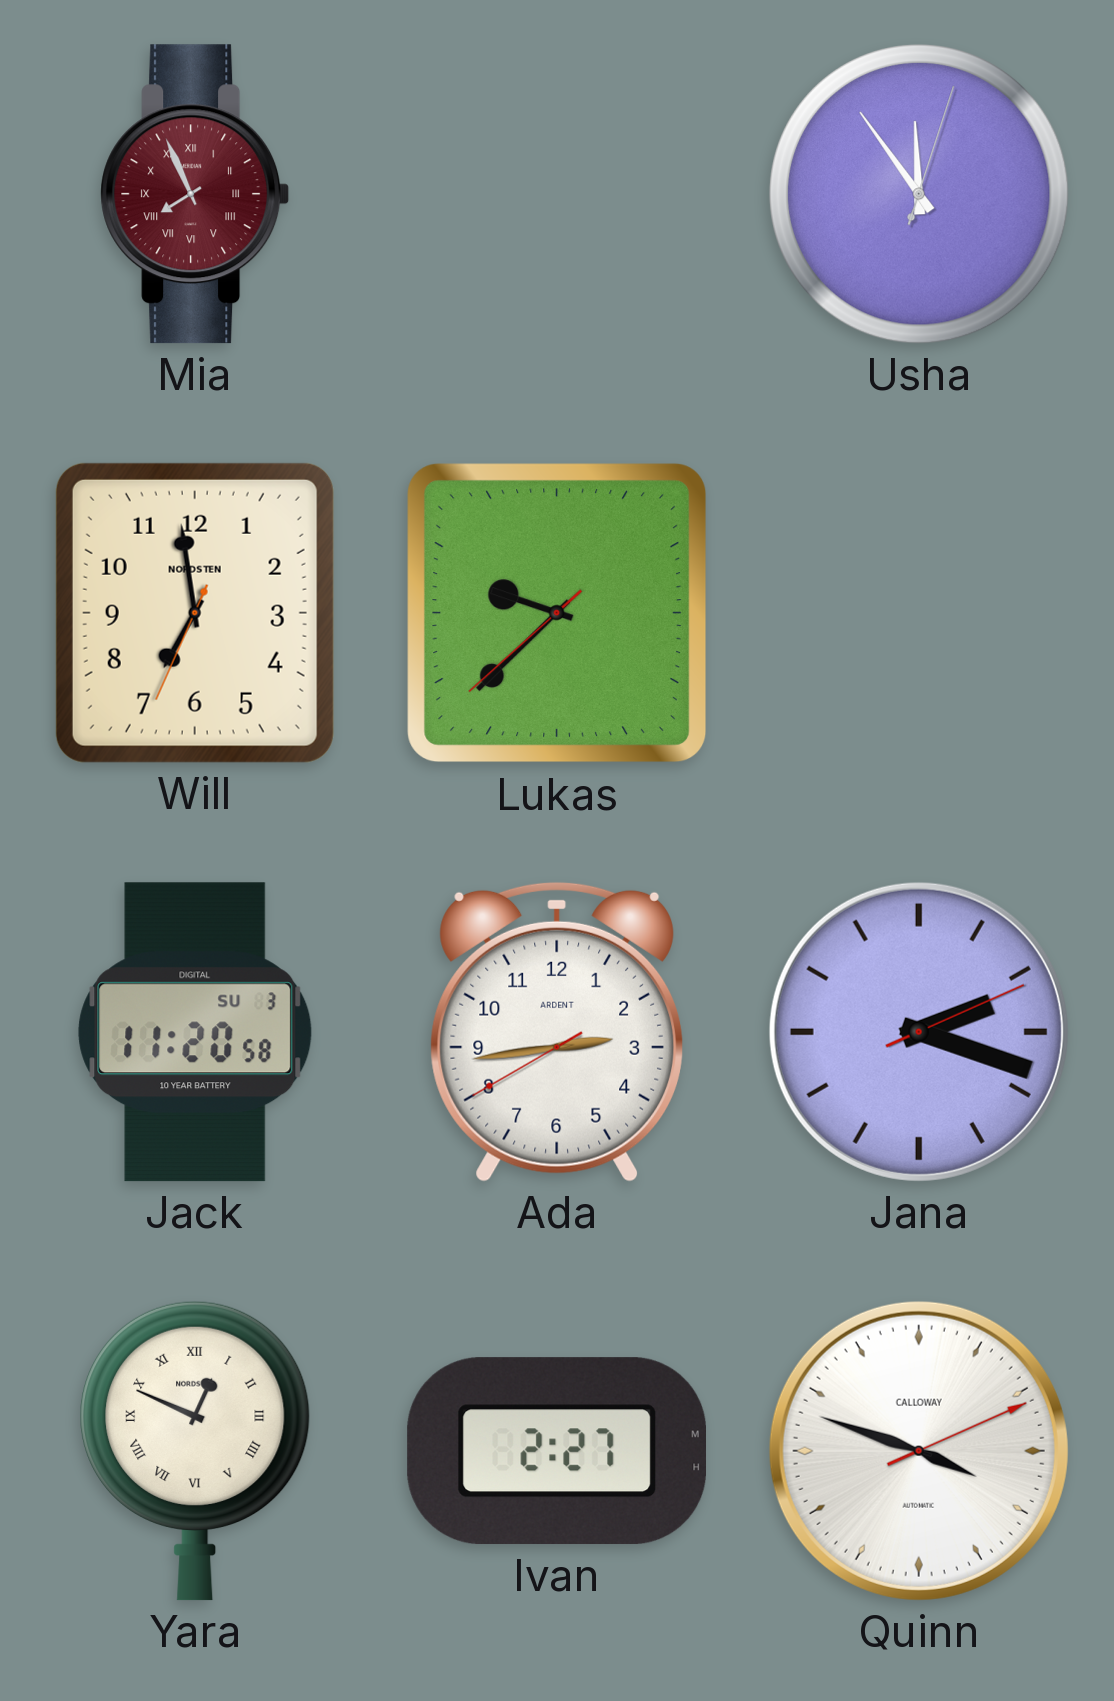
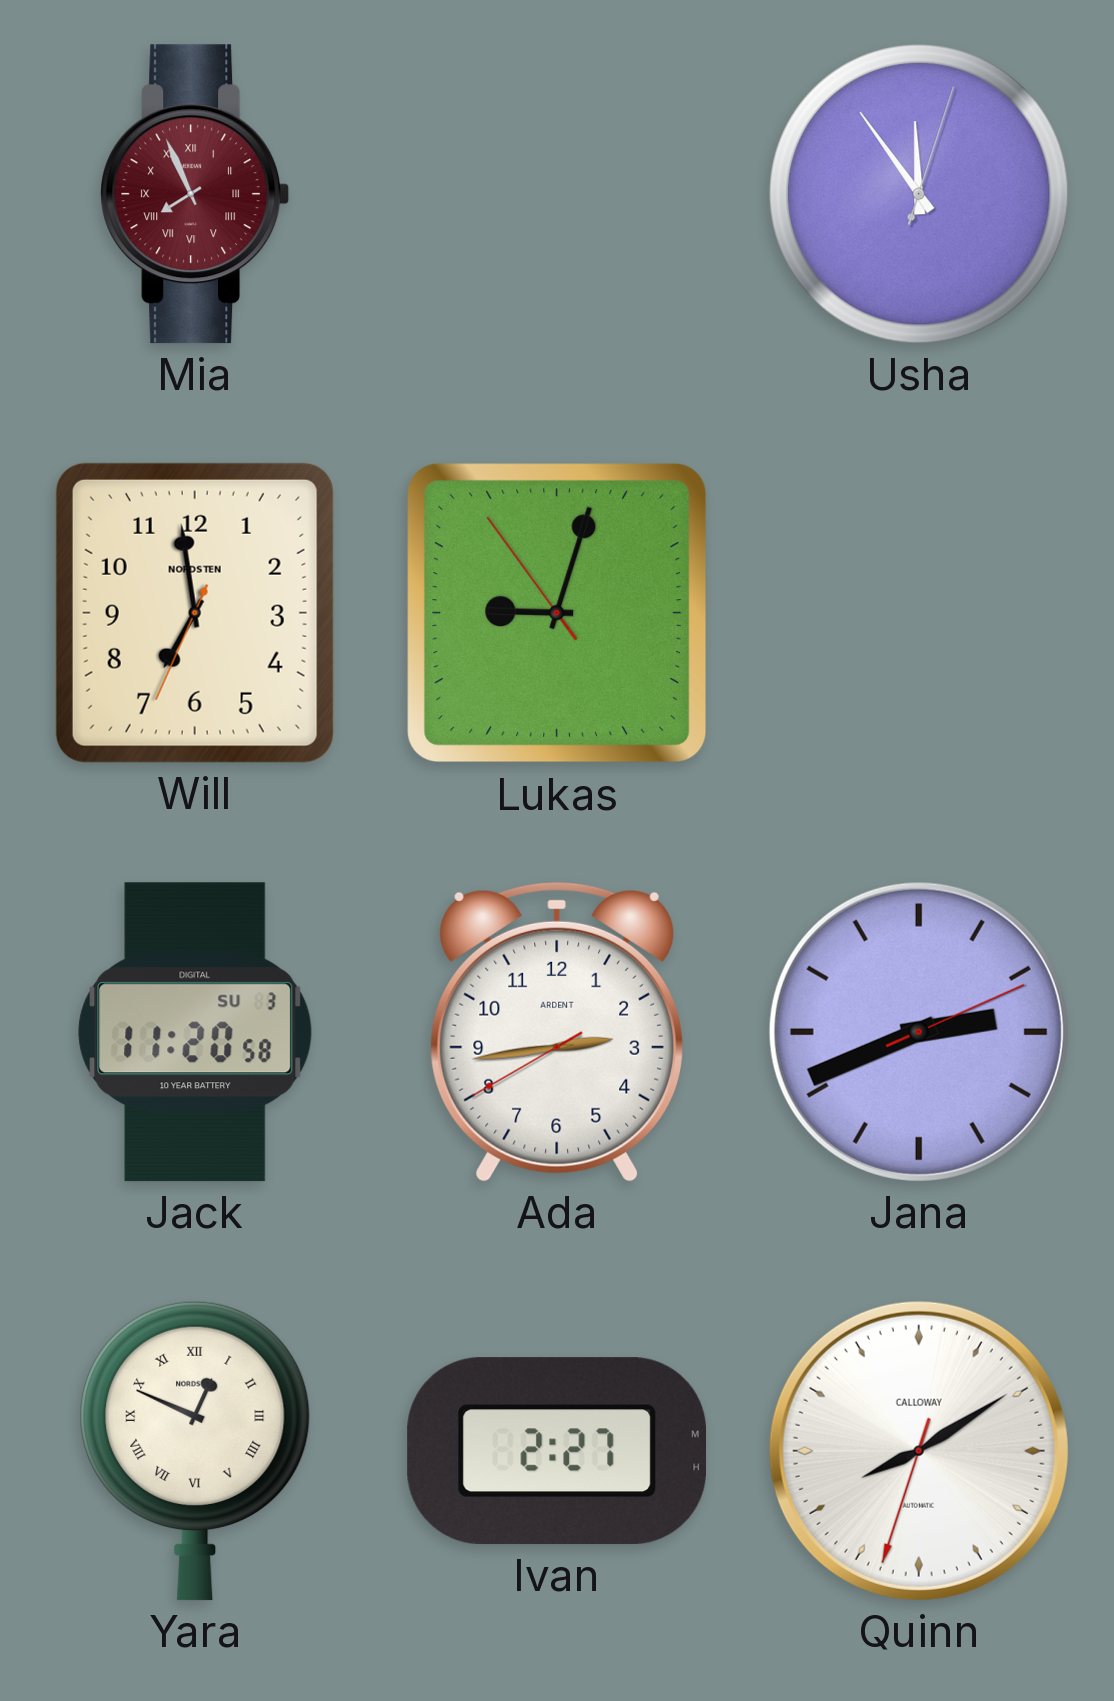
Lukas: 9:37 -> 9:02 (557, 613)
Jana: 2:18 -> 2:41 (919, 1032)
Quinn: 3:48 -> 8:09 (919, 1451)
